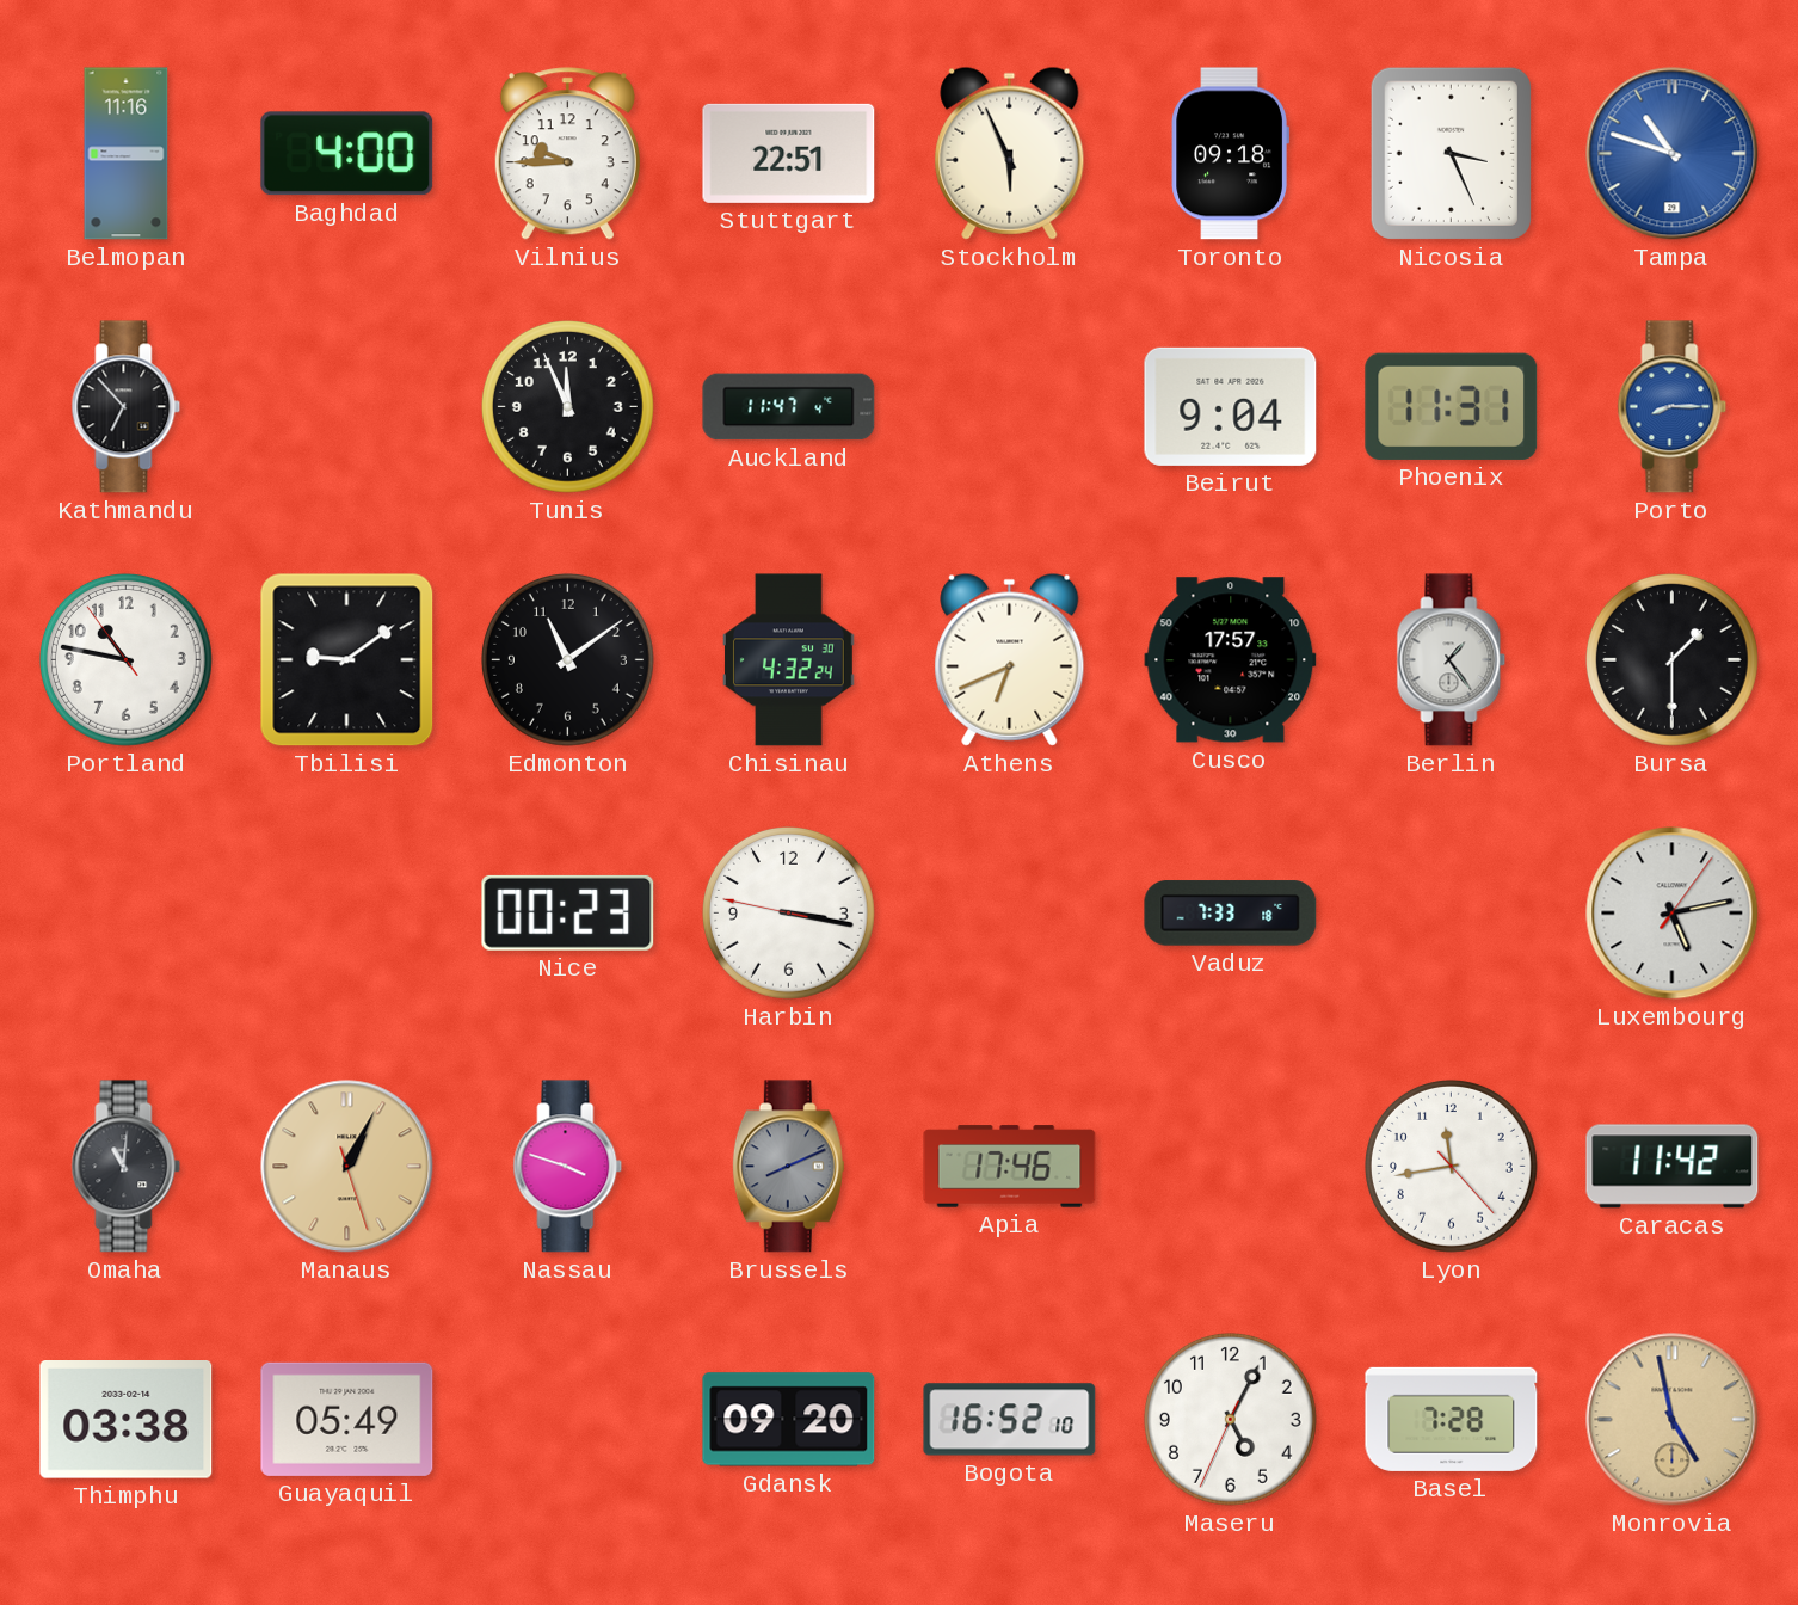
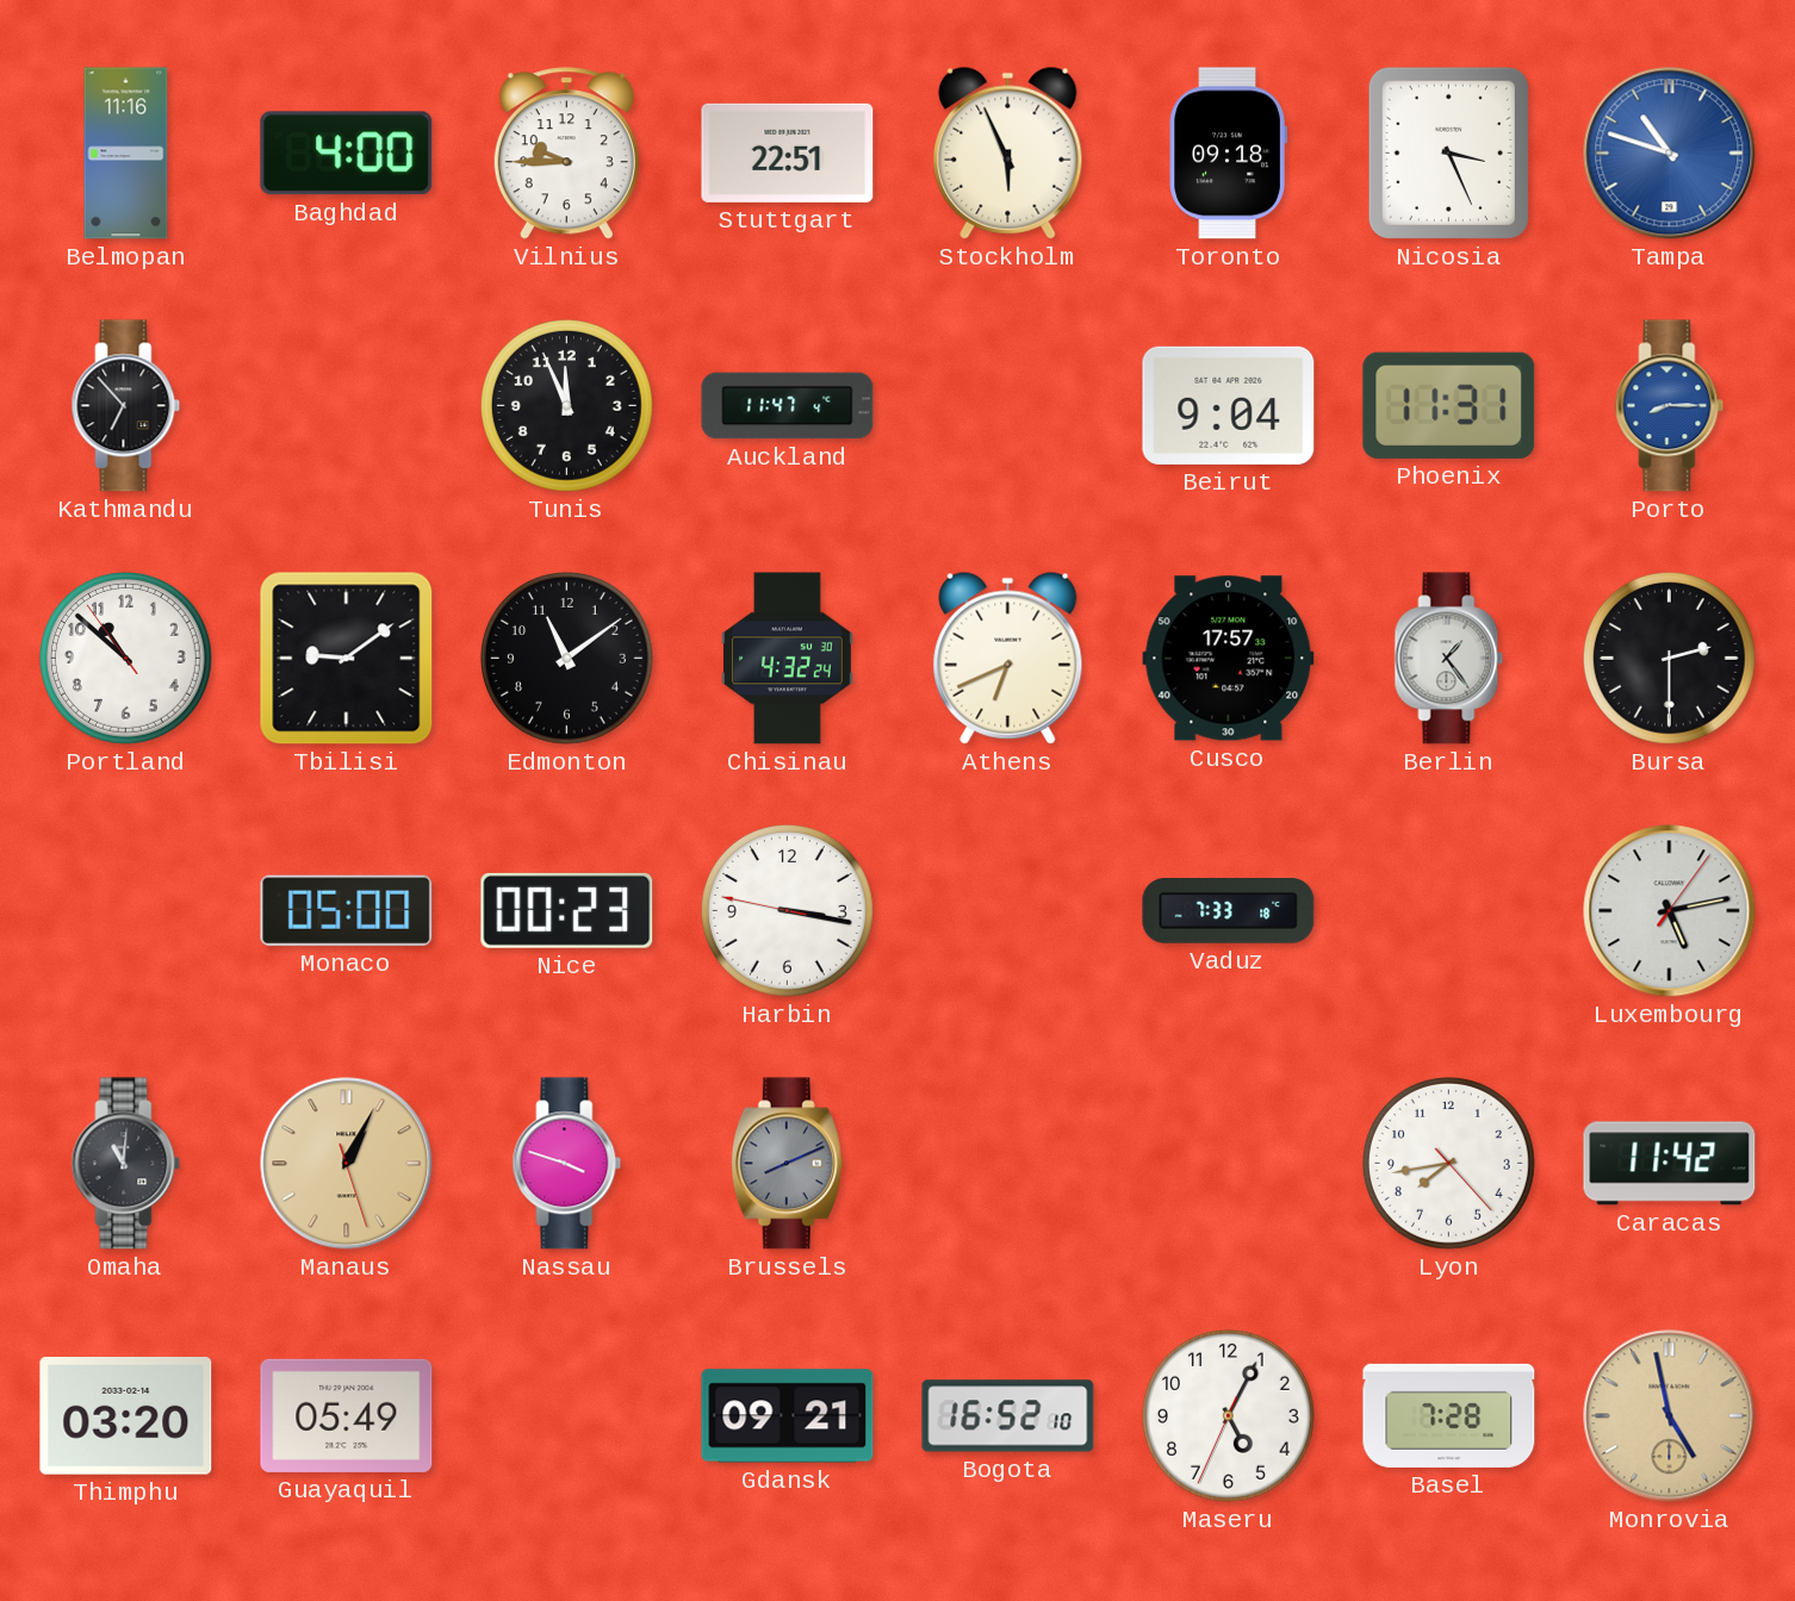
Portland: 10:46 -> 10:51 (125, 658)
Bursa: 1:30 -> 2:30 (1669, 658)
Monaco: none -> 05:00 (347, 910)
Apia: 17:46 -> none (1010, 1167)
Lyon: 11:43 -> 7:43 (1448, 1163)
Thimphu: 03:38 -> 03:20 (126, 1416)
Gdansk: 09:20 -> 09:21 (788, 1416)
